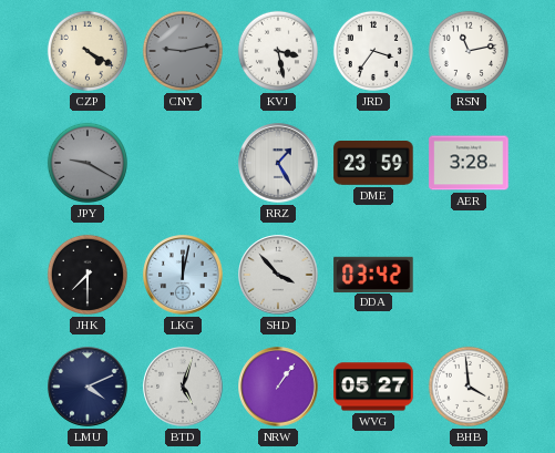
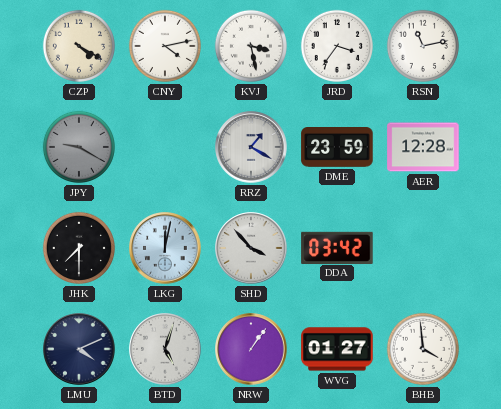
CNY: 9:13 -> 4:13 (165, 46)
CNY dial: grey -> white (165, 46)
RRZ: 1:25 -> 1:20 (251, 147)
AER: 3:28 -> 12:28 (423, 147)
WVG: 05:27 -> 01:27 (337, 349)
